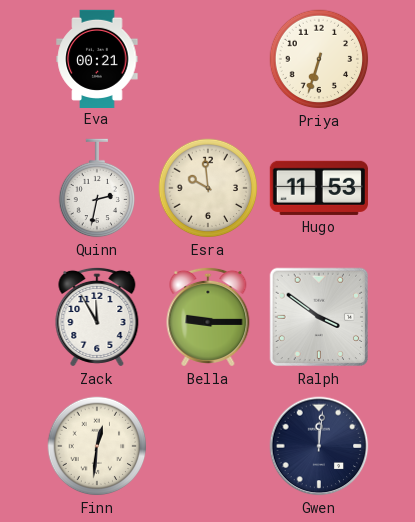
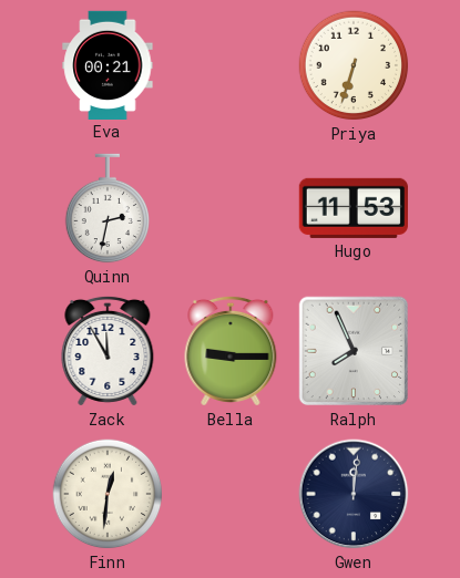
Esra: 9:59 -> none (208, 188)
Ralph: 3:51 -> 7:56 (354, 351)
